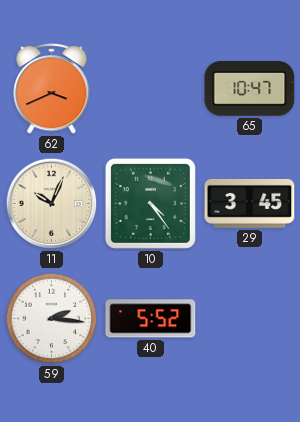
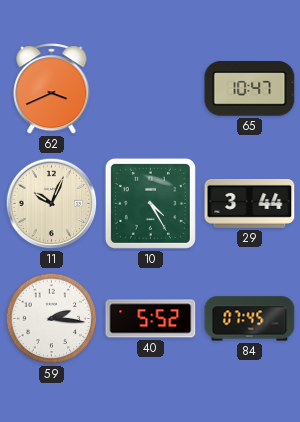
10: 4:24 -> 4:25 (150, 203)
29: 3:45 -> 3:44 (250, 203)
84: none -> 07:45 (250, 319)
